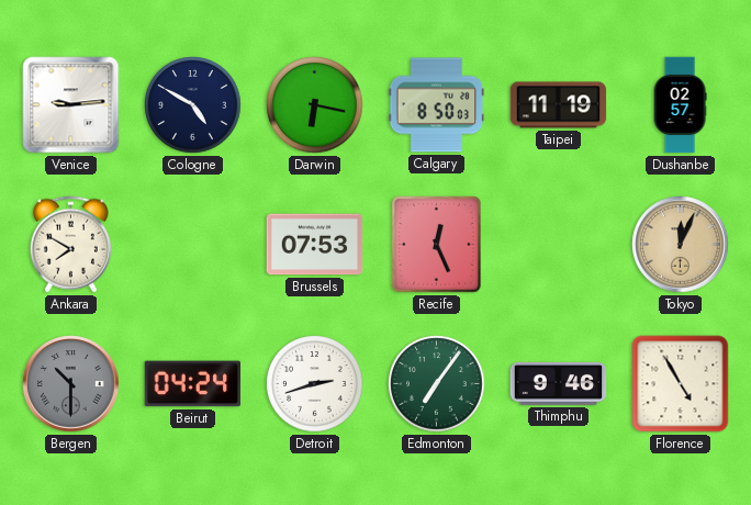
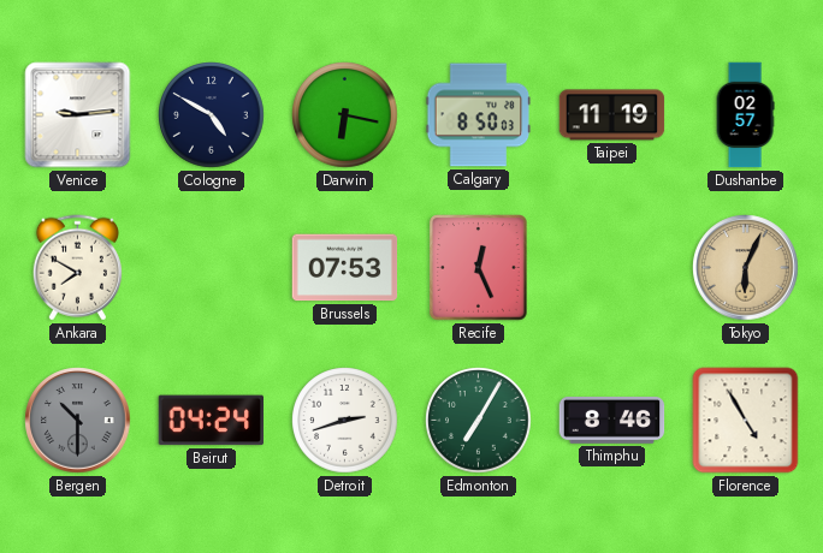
Tokyo: 12:04 -> 6:04 (746, 268)
Edmonton: 7:06 -> 7:05 (479, 421)
Thimphu: 9:46 -> 8:46 (612, 421)
